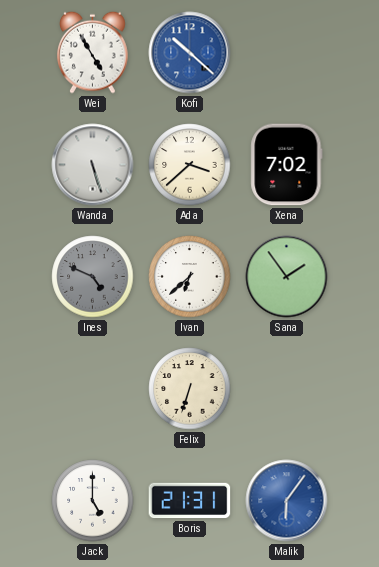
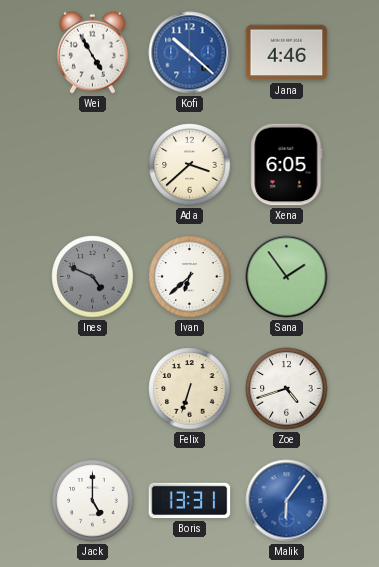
Jana: none -> 4:46 (287, 53)
Wanda: 5:27 -> none (93, 165)
Xena: 7:02 -> 6:05 (287, 165)
Zoe: none -> 4:42 (287, 389)
Boris: 21:31 -> 13:31 (190, 501)
